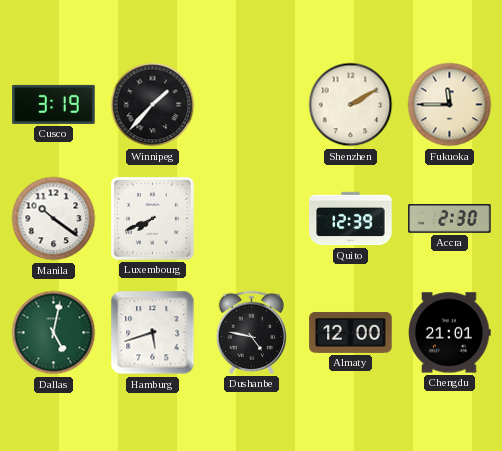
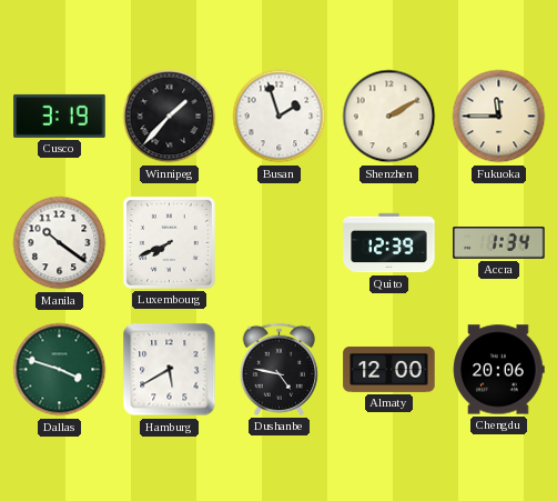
Busan: none -> 1:57 (280, 117)
Accra: 2:30 -> 1:34 (499, 243)
Dallas: 5:02 -> 3:48 (60, 370)
Hamburg: 5:42 -> 5:40 (170, 370)
Chengdu: 21:01 -> 20:06 (499, 370)
